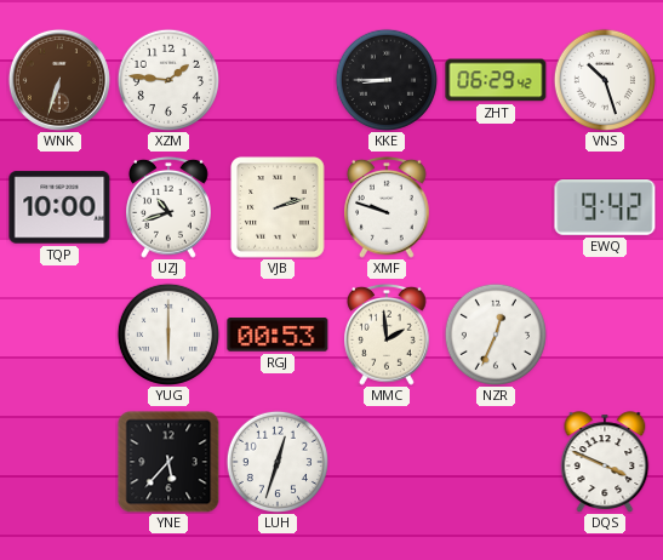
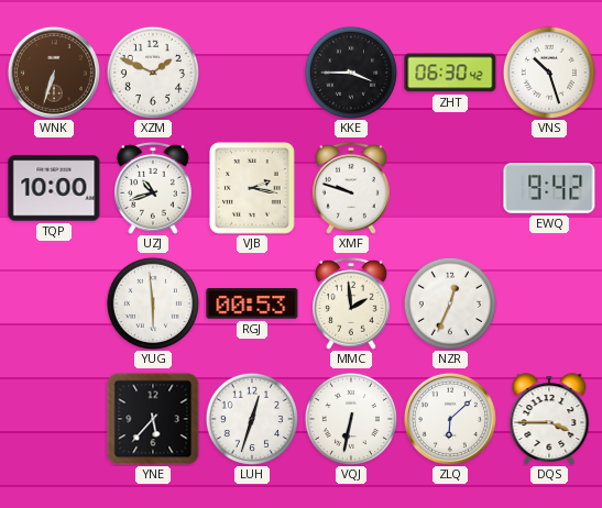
XZM: 1:46 -> 1:49 (153, 73)
KKE: 8:45 -> 3:45 (351, 73)
ZHT: 06:29 -> 06:30 (450, 73)
VJB: 2:12 -> 2:17 (252, 188)
YUG: 6:00 -> 5:59 (153, 303)
VQJ: none -> 6:32 (351, 419)
ZLQ: none -> 6:08 (450, 419)
DQS: 3:49 -> 3:45 (549, 419)
